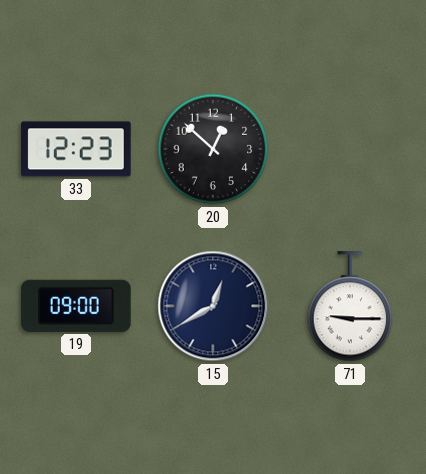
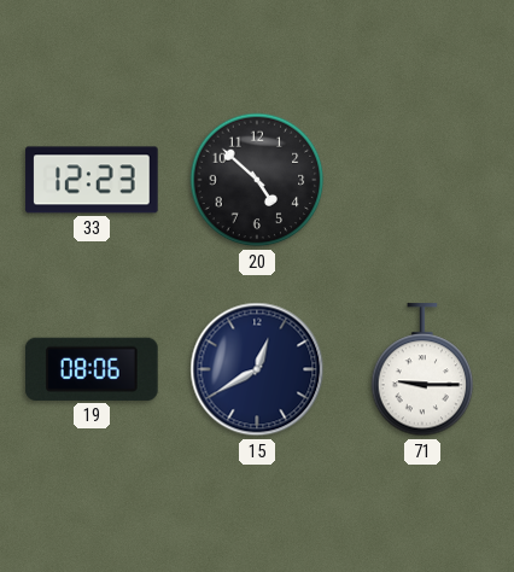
20: 12:52 -> 4:52 (257, 180)
19: 09:00 -> 08:06 (93, 369)
